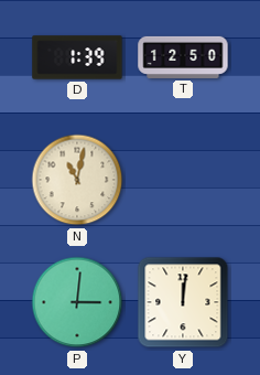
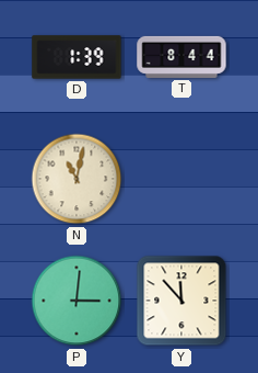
T: 12:50 -> 8:44 (181, 57)
Y: 12:01 -> 11:53 (181, 301)
